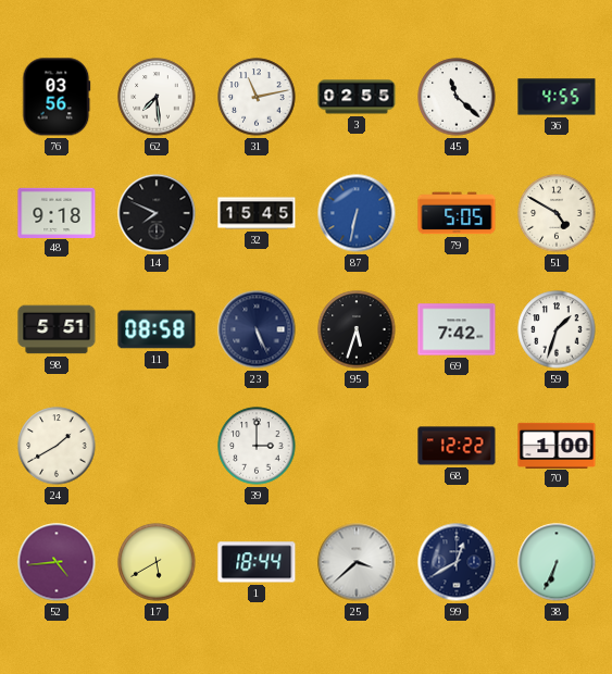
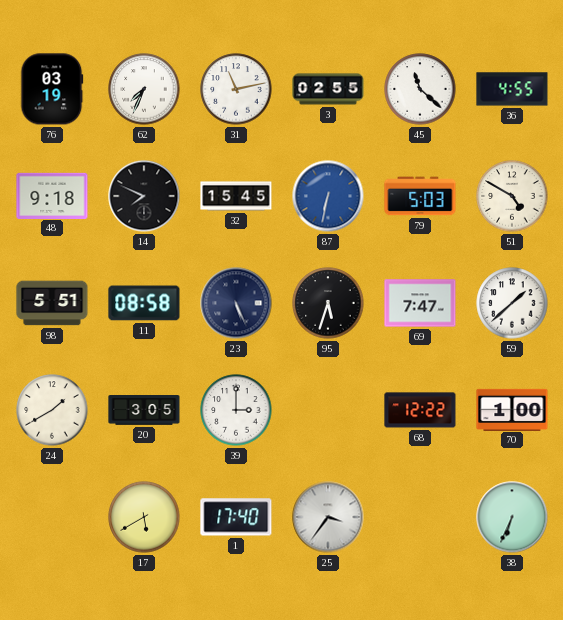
76: 03:56 -> 03:19 (52, 89)
62: 7:29 -> 7:34 (144, 89)
79: 5:05 -> 5:03 (420, 196)
69: 7:42 -> 7:47 (420, 303)
59: 1:33 -> 1:38 (512, 303)
20: none -> 3:05 (144, 411)
52: 4:44 -> none (57, 562)
1: 18:44 -> 17:40 (236, 517)
25: 3:38 -> 3:36 (328, 517)
99: 12:40 -> none (457, 562)
